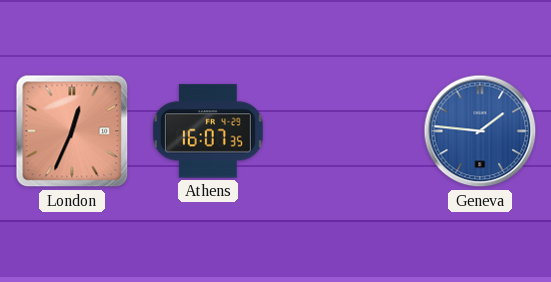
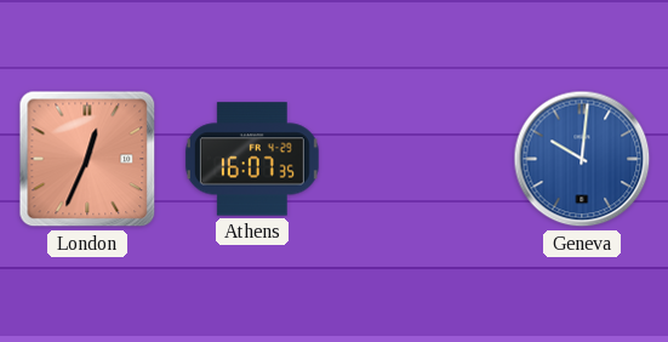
Geneva: 1:46 -> 10:01 (582, 159)
